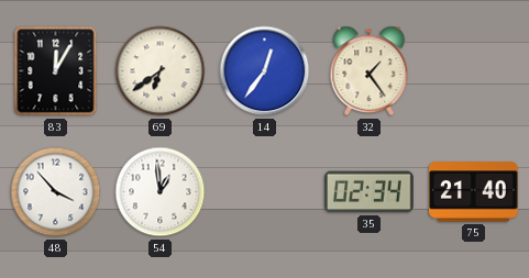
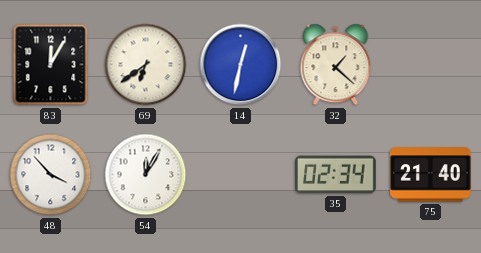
14: 12:36 -> 12:32 (241, 65)
32: 1:24 -> 1:22 (336, 65)
54: 12:59 -> 12:05 (146, 175)
